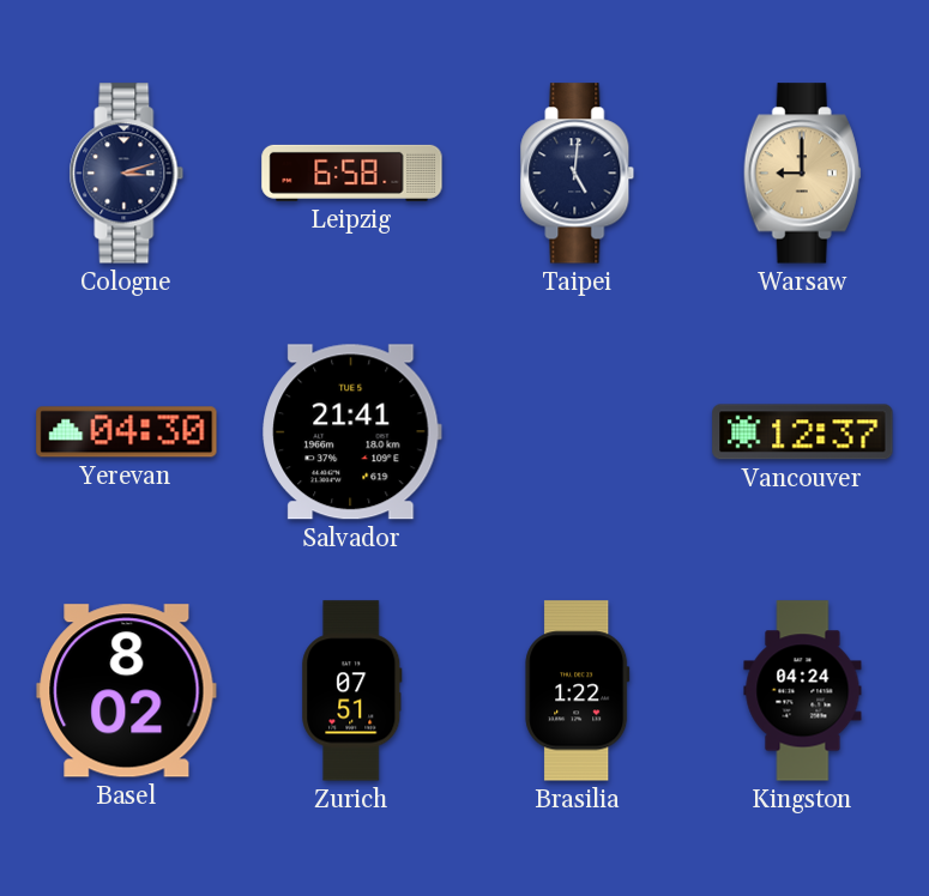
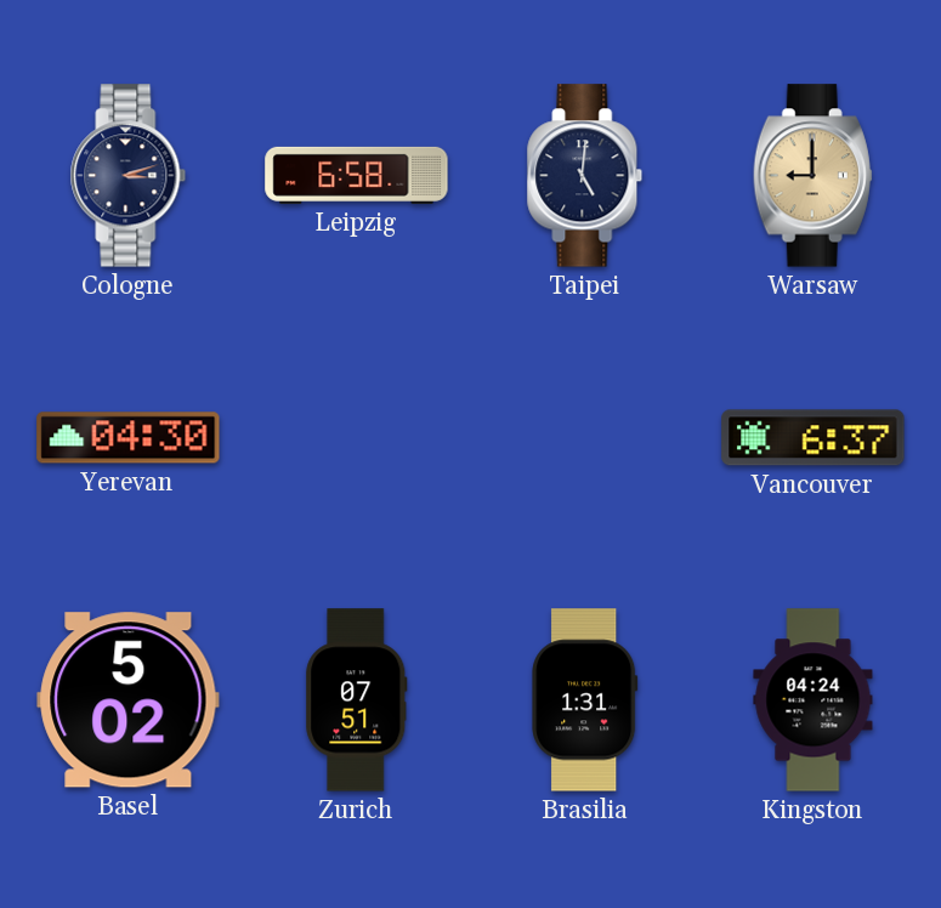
Salvador: 21:41 -> none (352, 432)
Vancouver: 12:37 -> 6:37 (814, 438)
Basel: 8:02 -> 5:02 (129, 700)
Brasilia: 1:22 -> 1:31 (585, 700)
